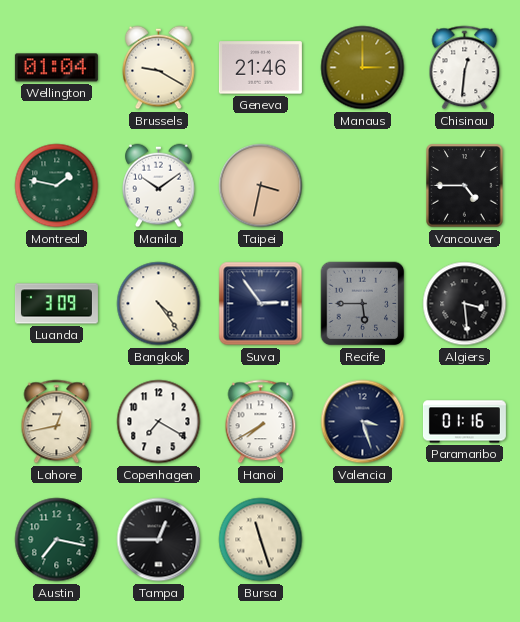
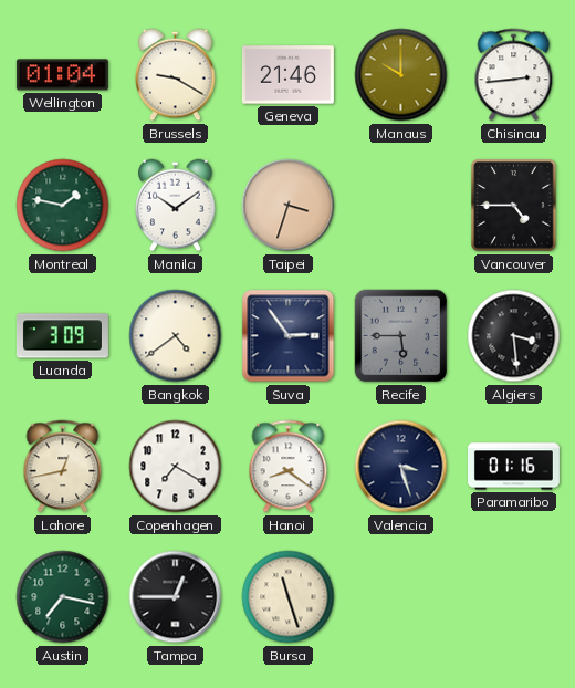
Manaus: 3:00 -> 10:00 (401, 75)
Chisinau: 12:31 -> 2:44 (514, 75)
Taipei: 3:32 -> 3:33 (289, 206)
Bangkok: 4:24 -> 4:39 (176, 336)
Hanoi: 7:40 -> 8:21 (289, 467)
